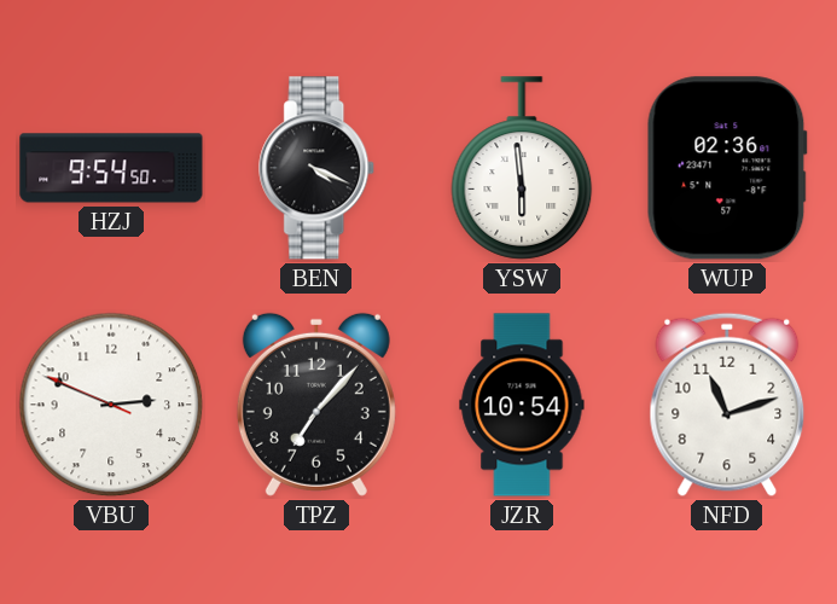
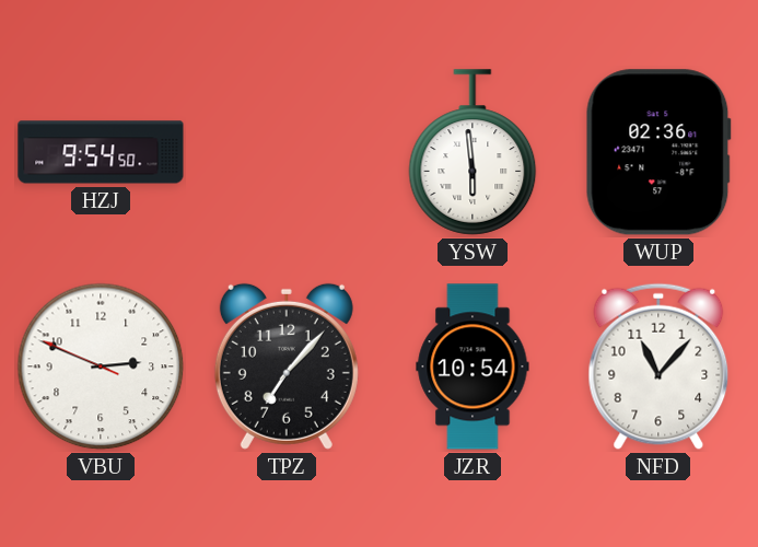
BEN: 4:19 -> none (318, 168)
NFD: 11:12 -> 11:07 (658, 366)
